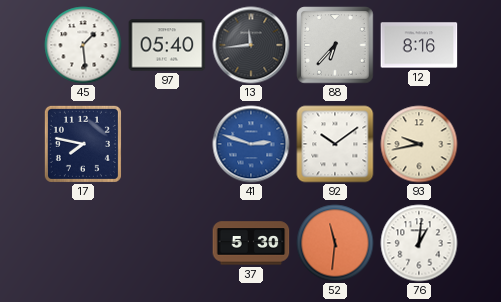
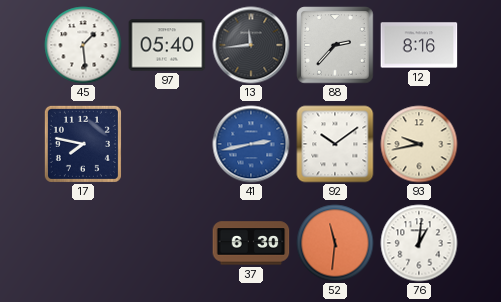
88: 6:37 -> 2:37 (335, 45)
41: 2:48 -> 2:43 (251, 144)
37: 5:30 -> 6:30 (251, 243)
